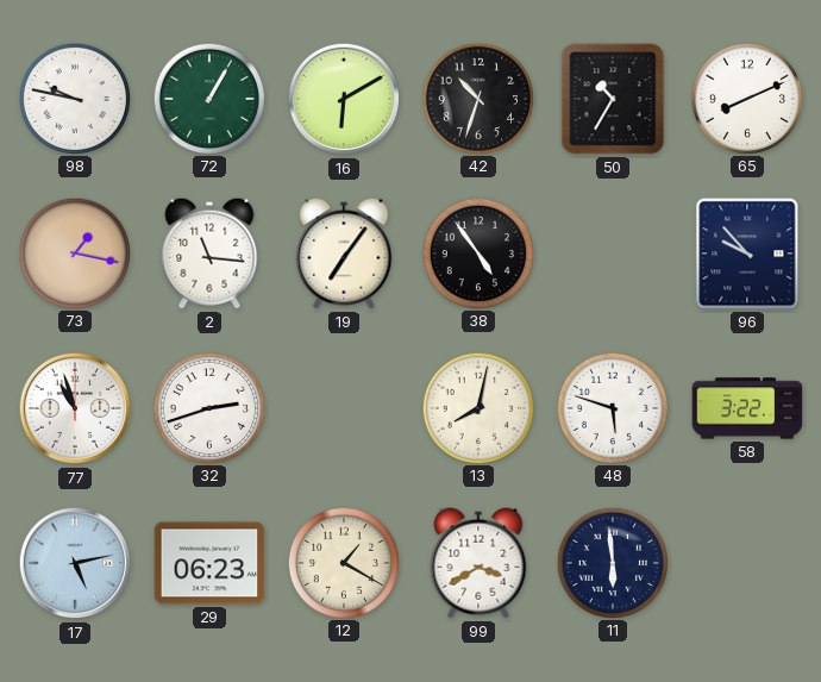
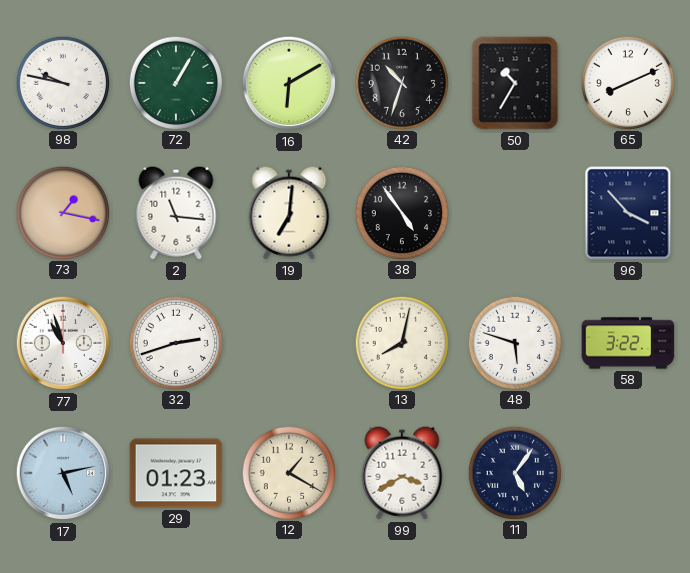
19: 7:06 -> 7:01 (289, 213)
96: 9:53 -> 3:53 (628, 213)
29: 06:23 -> 01:23 (176, 473)
11: 5:59 -> 5:06 (514, 472)
